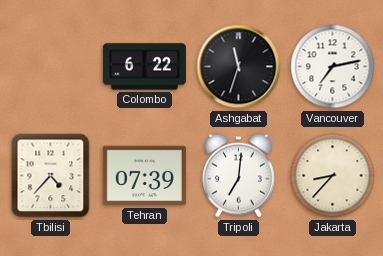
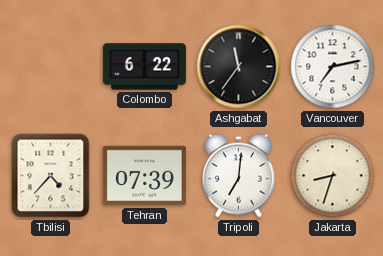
Ashgabat: 11:33 -> 11:36 (239, 67)
Jakarta: 8:37 -> 8:33 (333, 176)
